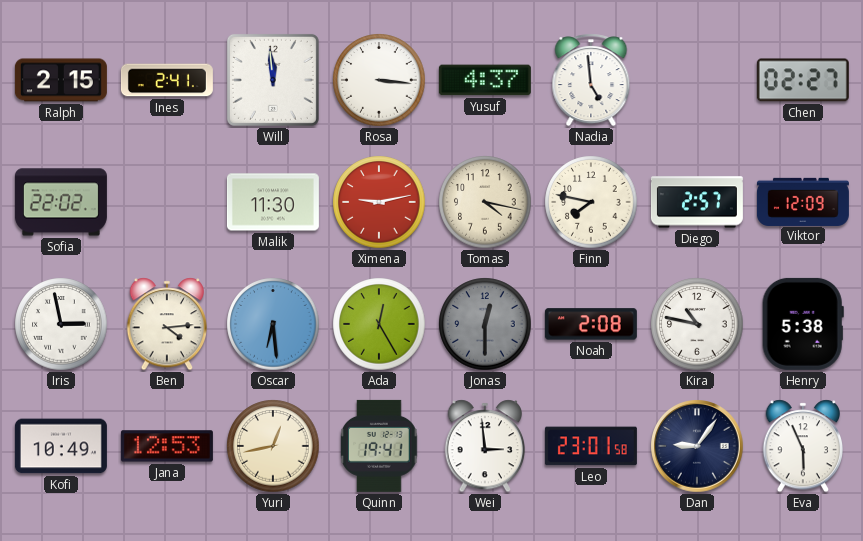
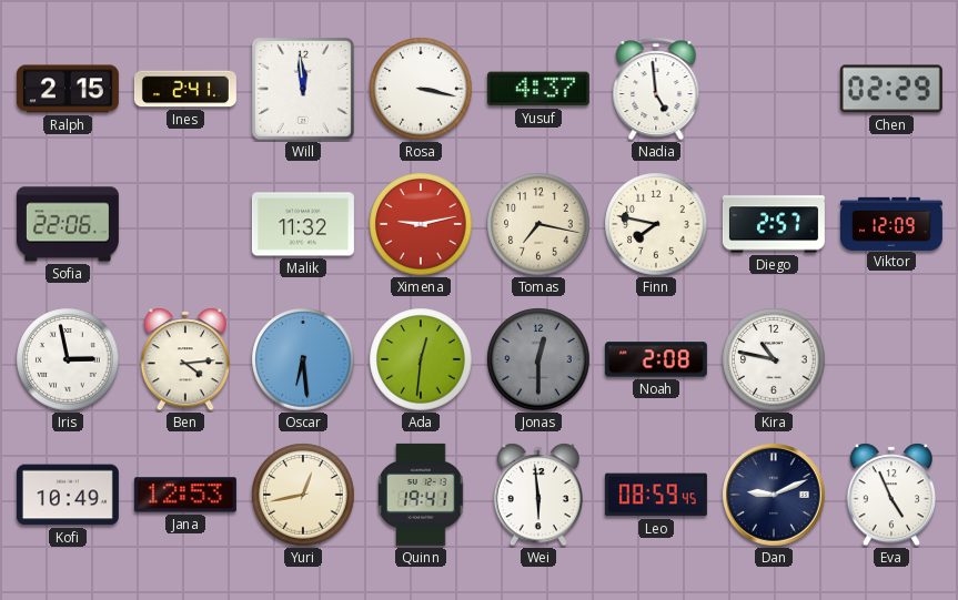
Rosa: 3:16 -> 3:17 (421, 89)
Chen: 02:27 -> 02:29 (891, 89)
Sofia: 22:02 -> 22:06 (68, 224)
Malik: 11:30 -> 11:32 (303, 224)
Tomas: 4:17 -> 7:17 (538, 224)
Ada: 12:25 -> 12:31 (421, 359)
Henry: 5:38 -> none (803, 324)
Wei: 2:59 -> 5:59 (538, 495)
Leo: 23:01 -> 08:59 (656, 495)
Dan: 9:06 -> 9:11 (774, 495)
Eva: 5:56 -> 4:56 (891, 495)
